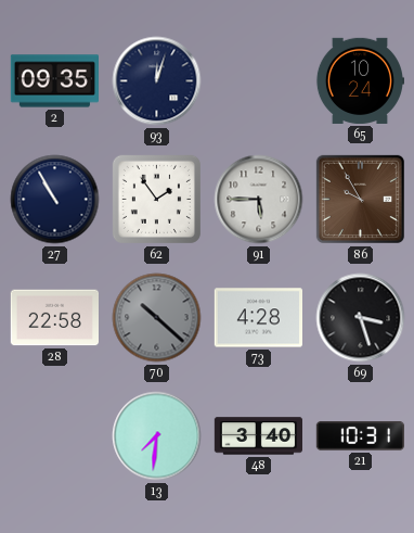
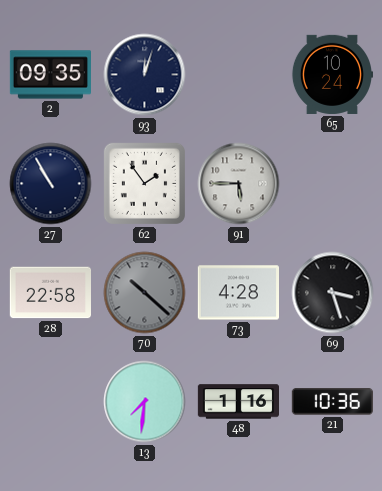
86: 9:55 -> none (360, 199)
48: 3:40 -> 1:16 (238, 402)
21: 10:31 -> 10:36 (332, 402)
